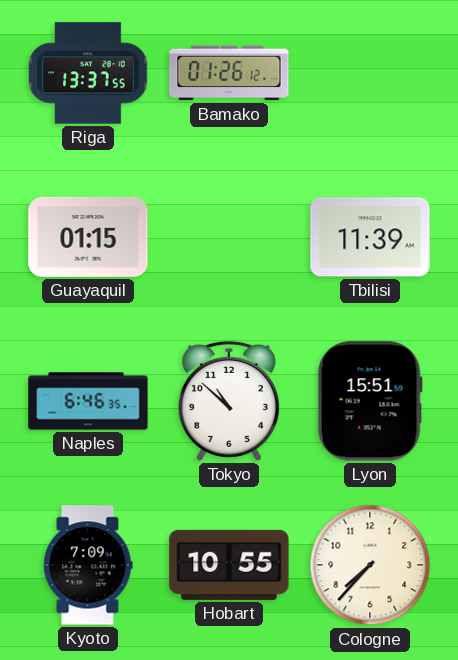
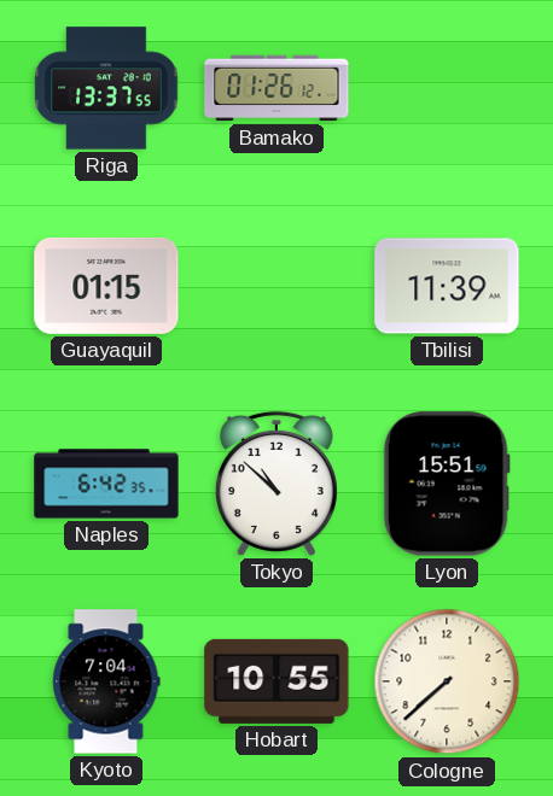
Naples: 6:46 -> 6:42 (106, 484)
Kyoto: 7:09 -> 7:04 (106, 681)
Cologne: 7:37 -> 7:38 (447, 681)
